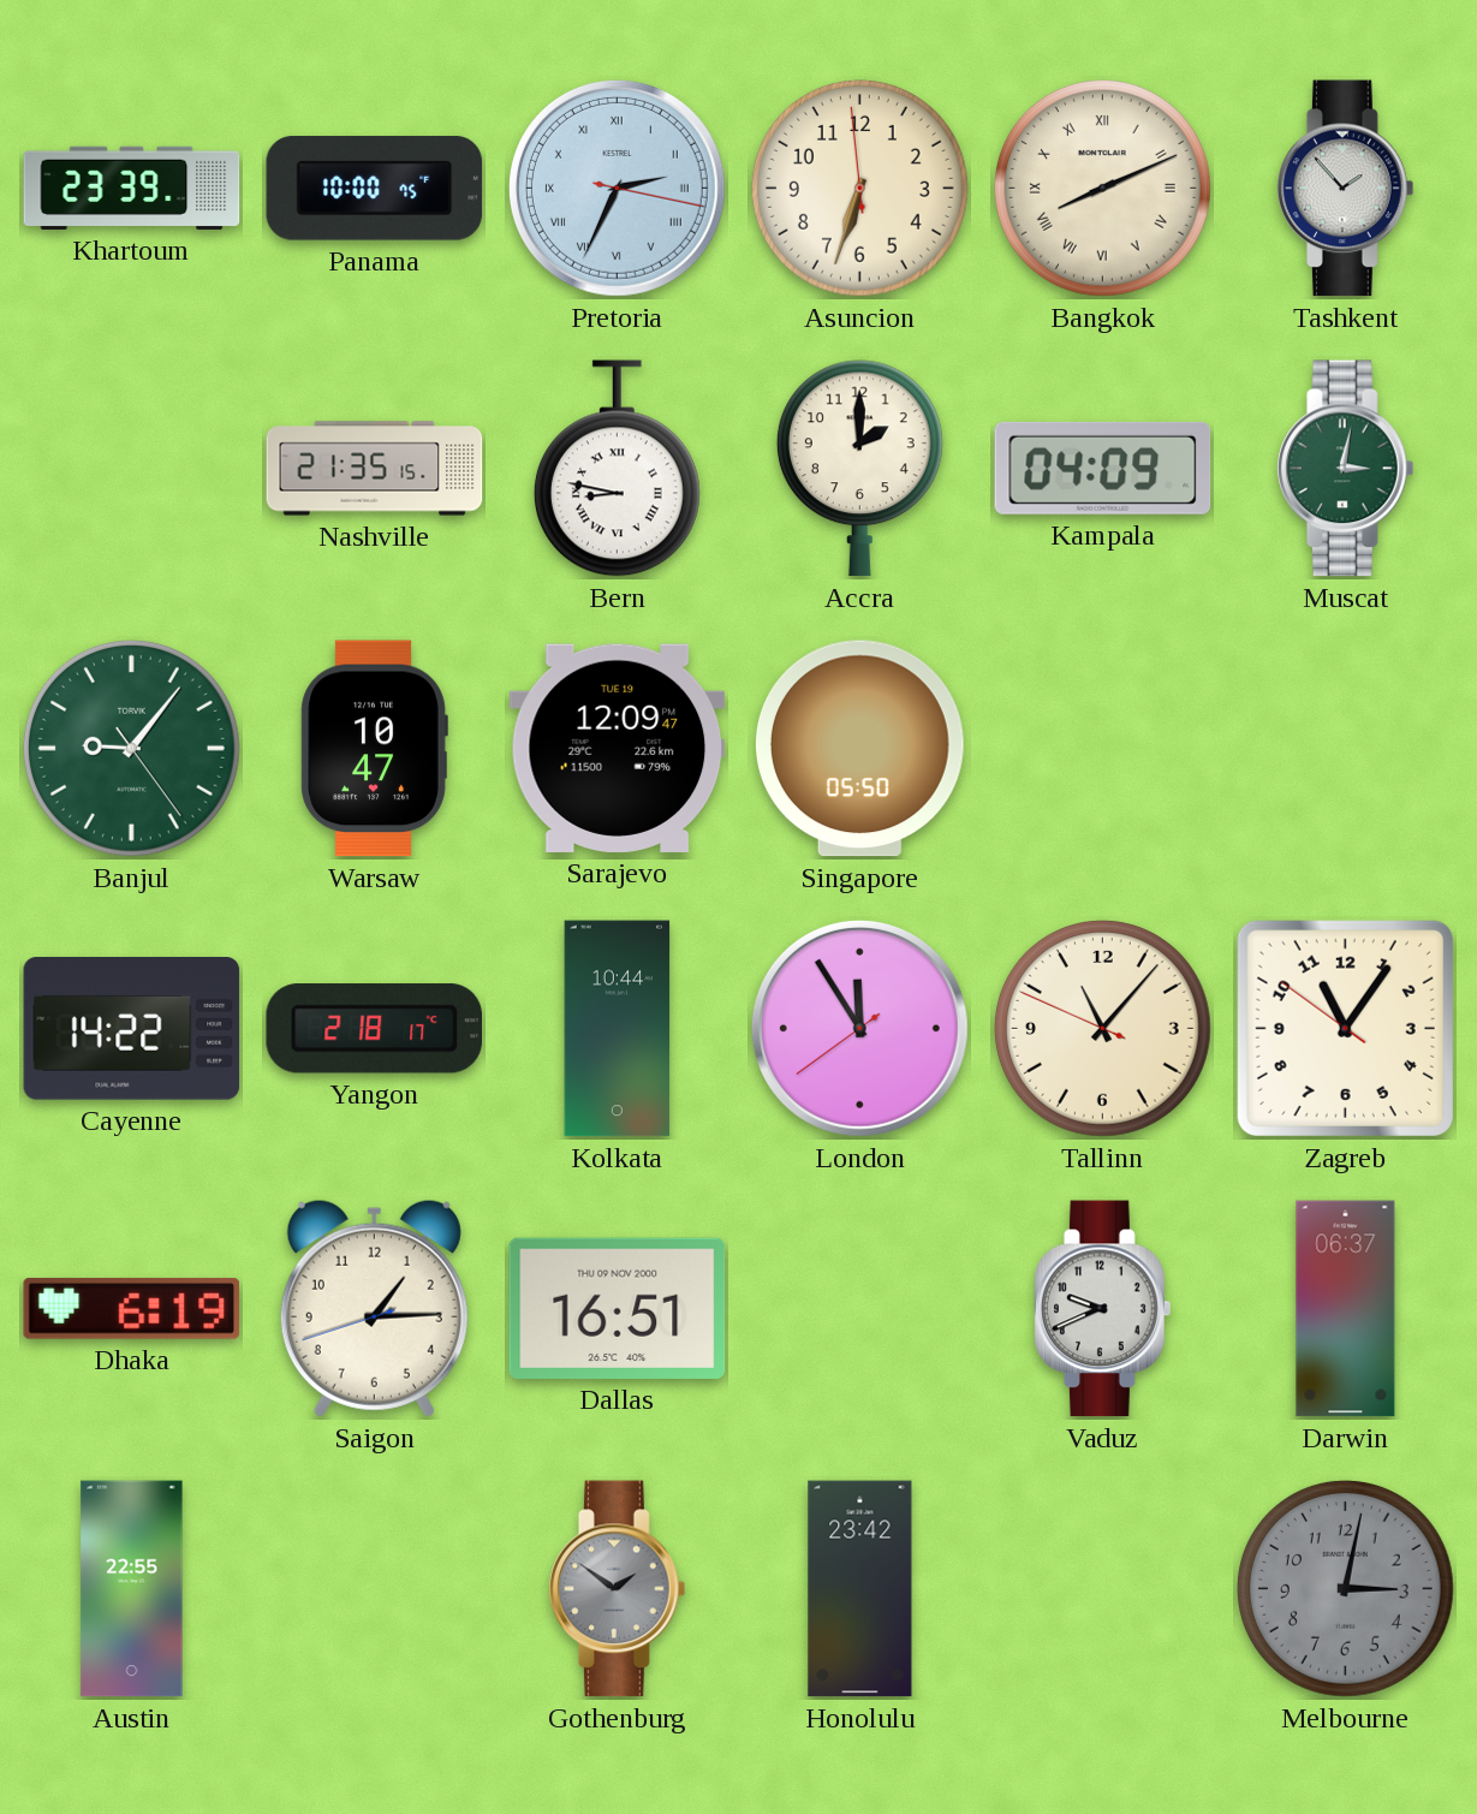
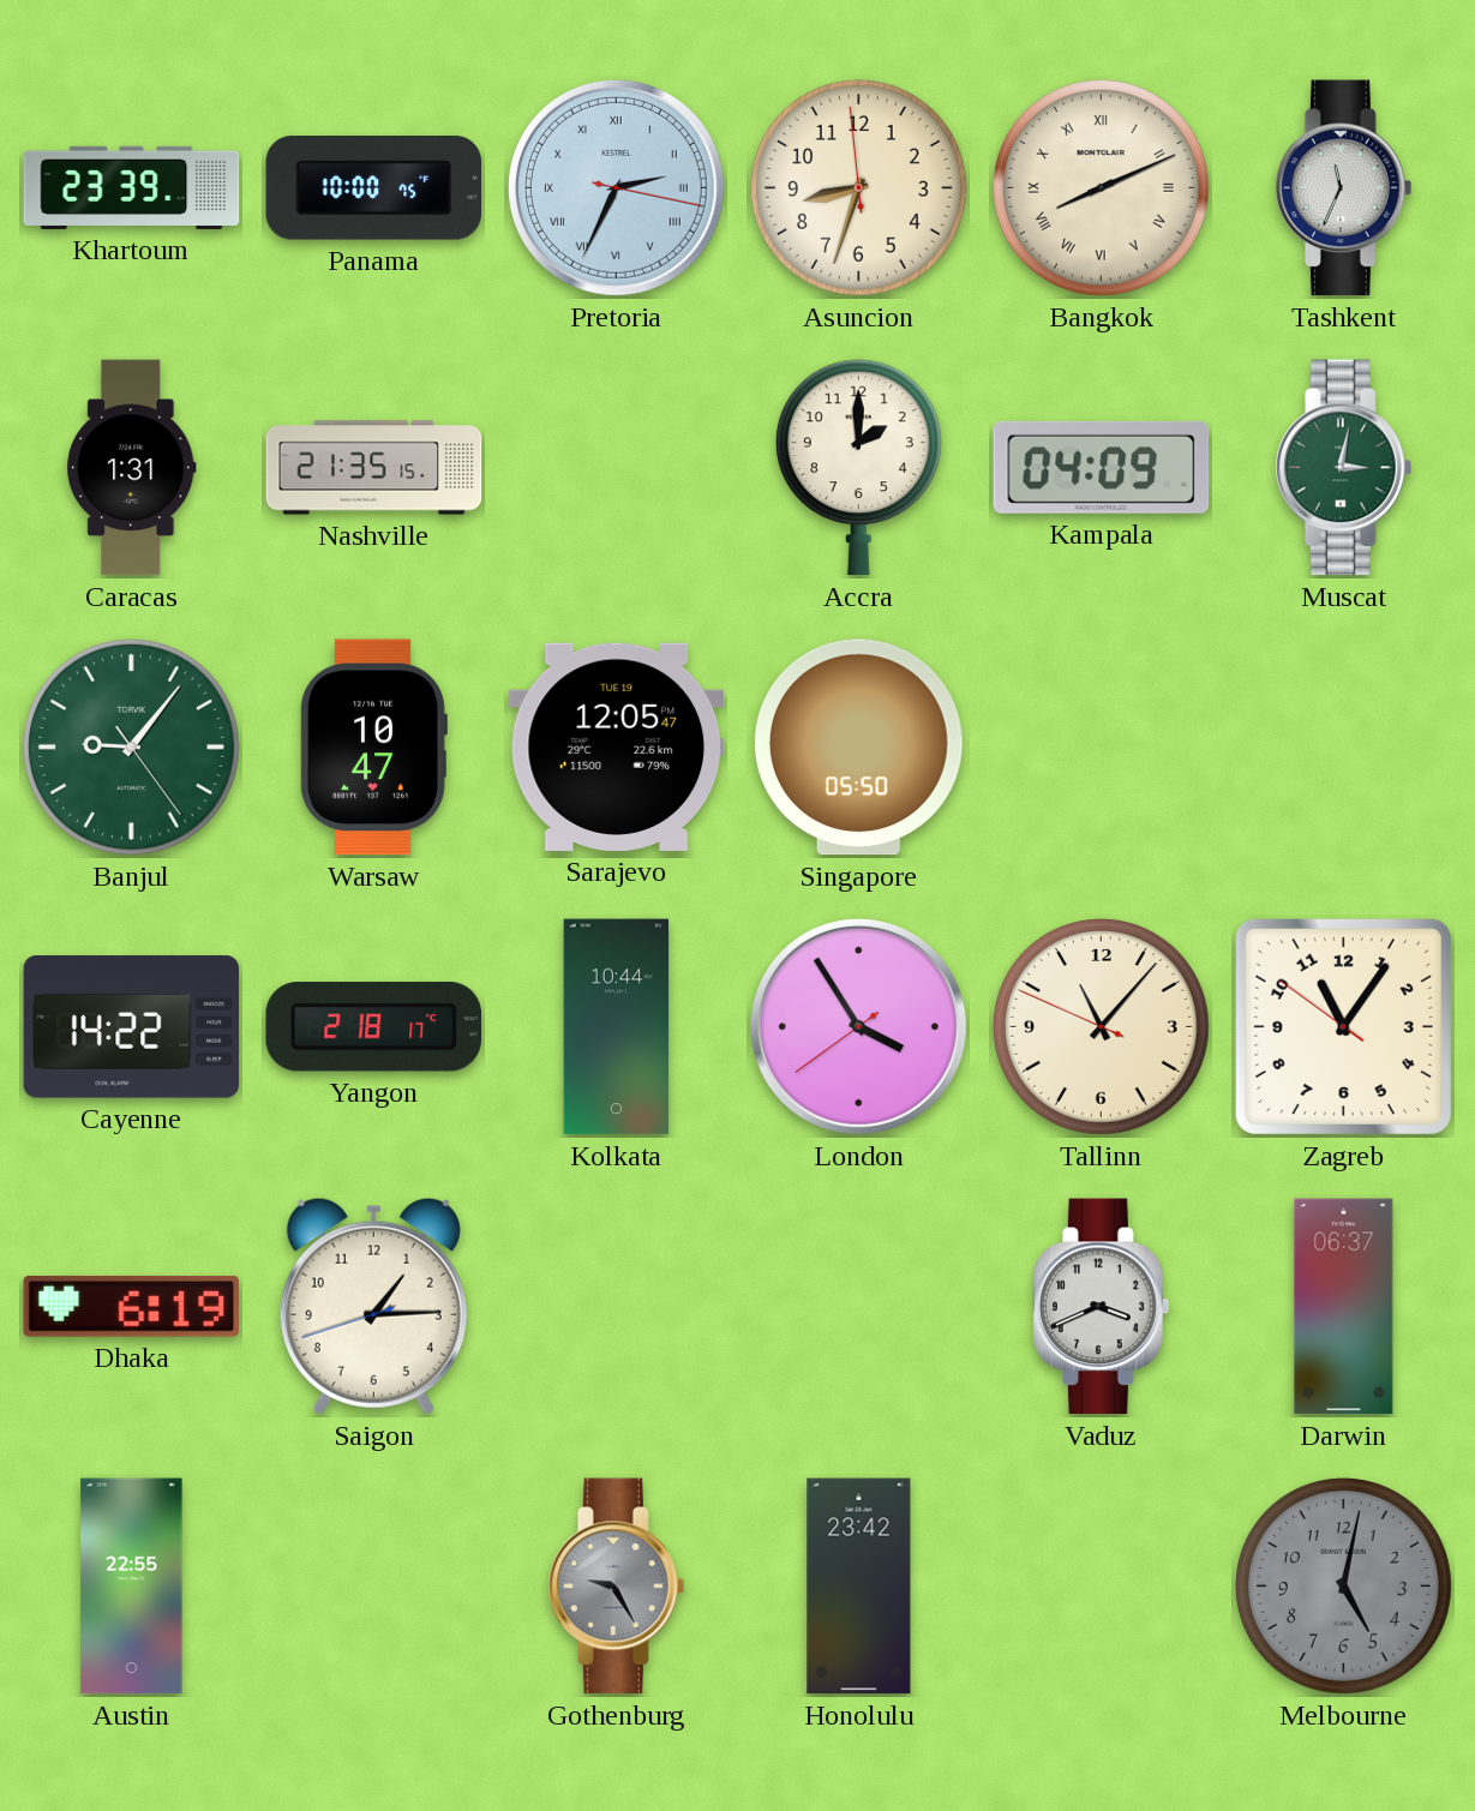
Asuncion: 6:32 -> 8:32 (858, 187)
Tashkent: 1:53 -> 11:34 (1344, 188)
Caracas: none -> 1:31 (132, 468)
Bern: 8:47 -> none (617, 469)
Sarajevo: 12:09 -> 12:05 (617, 746)
London: 11:54 -> 3:54 (858, 1026)
Dallas: 16:51 -> none (618, 1308)
Vaduz: 9:41 -> 3:41 (1102, 1307)
Gothenburg: 1:51 -> 9:25 (617, 1587)
Melbourne: 3:02 -> 5:02 (1343, 1585)
